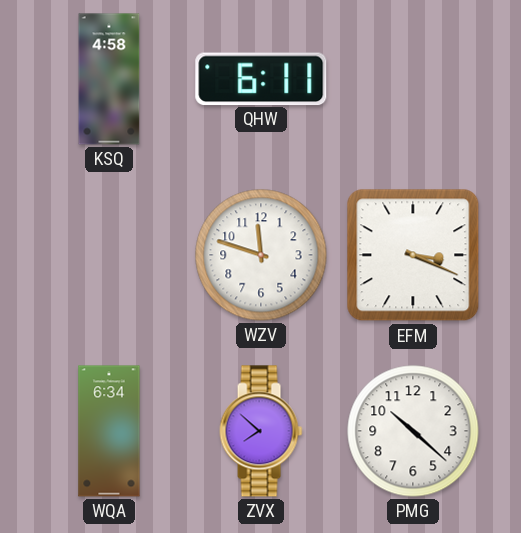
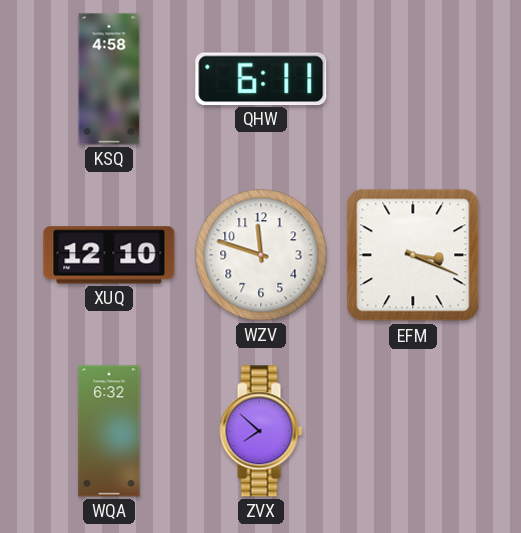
XUQ: none -> 12:10 (109, 255)
WQA: 6:34 -> 6:32 (109, 431)
PMG: 10:22 -> none (413, 431)
